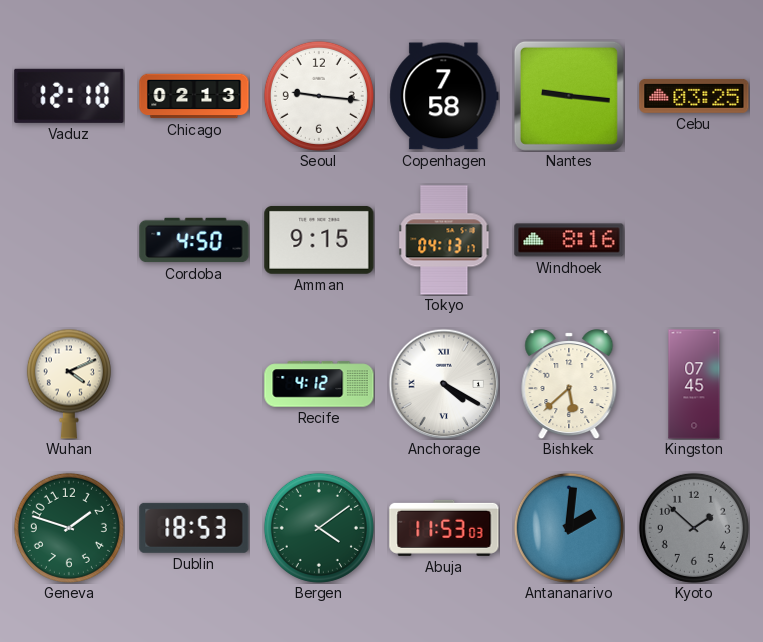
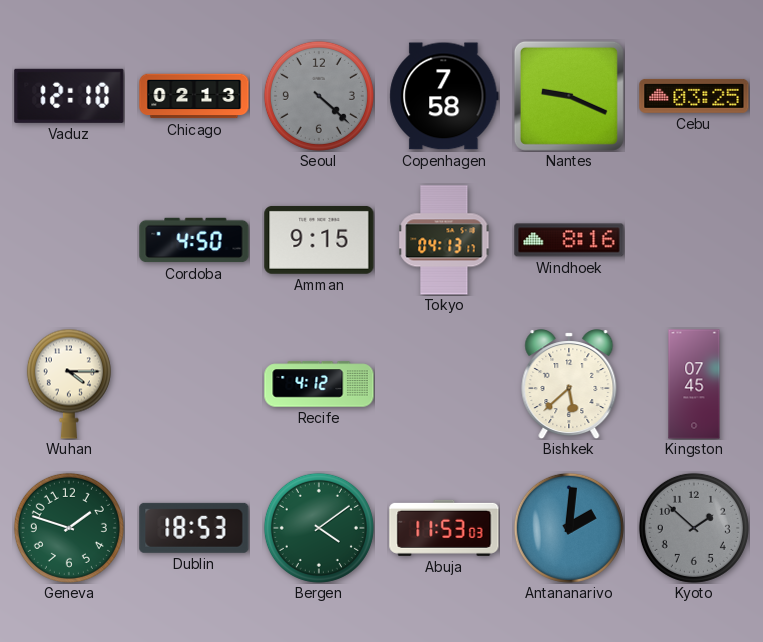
Seoul: 9:16 -> 4:22 (319, 96)
Seoul dial: white -> grey (319, 96)
Nantes: 9:16 -> 9:19 (569, 96)
Wuhan: 4:11 -> 4:15 (69, 384)
Anchorage: 4:20 -> none (444, 384)
